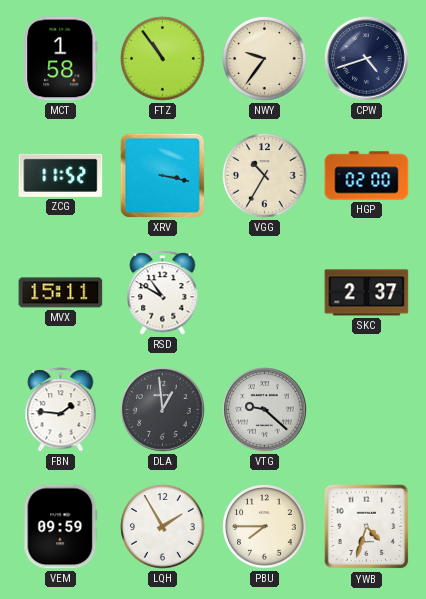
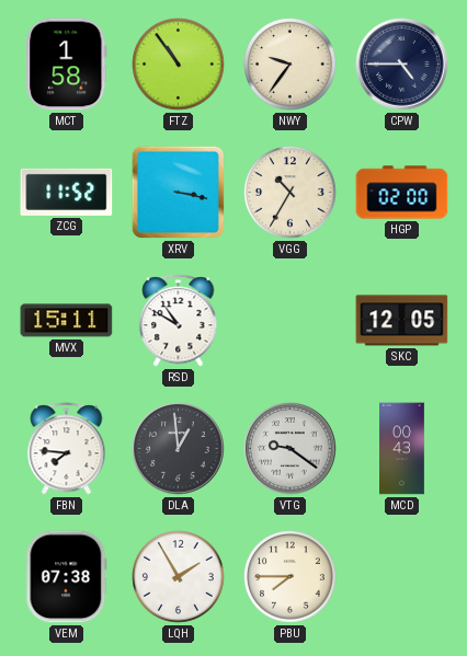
CPW: 4:42 -> 4:45 (402, 65)
SKC: 2:37 -> 12:05 (402, 321)
FBN: 1:46 -> 7:46 (67, 449)
VTG: 9:22 -> 9:21 (291, 449)
MCD: none -> 00:43 (402, 449)
VEM: 09:59 -> 07:38 (67, 577)
YWB: 4:33 -> none (367, 527)
